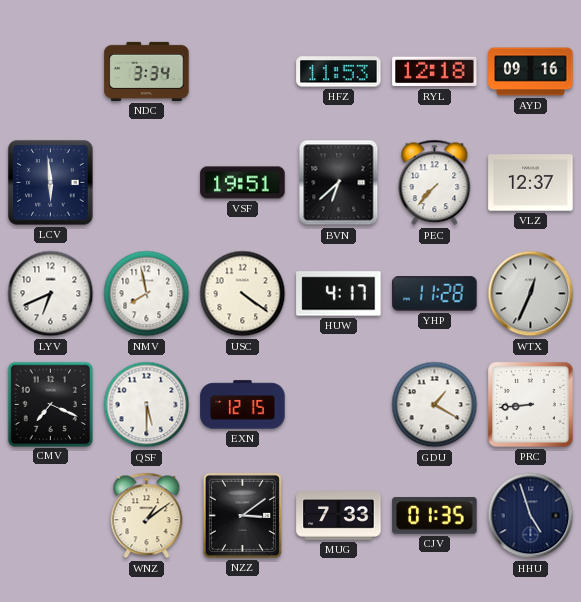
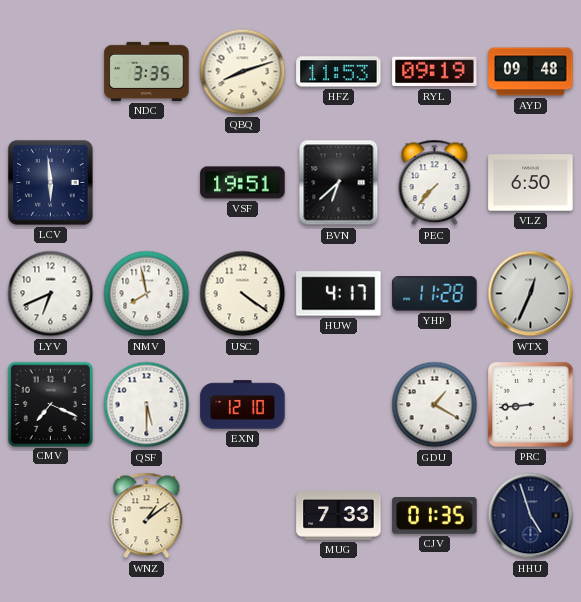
NDC: 3:34 -> 3:35 (147, 71)
QBQ: none -> 8:12 (243, 72)
RYL: 12:18 -> 09:19 (435, 72)
AYD: 09:16 -> 09:48 (531, 72)
VLZ: 12:37 -> 6:50 (531, 183)
EXN: 12:15 -> 12:10 (243, 405)
NZZ: 3:09 -> none (242, 515)
